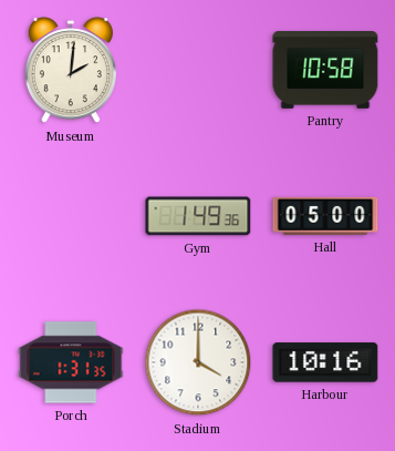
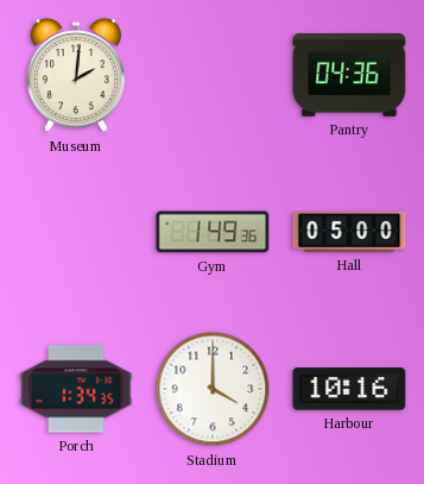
Pantry: 10:58 -> 04:36 (349, 76)
Porch: 1:31 -> 1:34 (76, 389)
